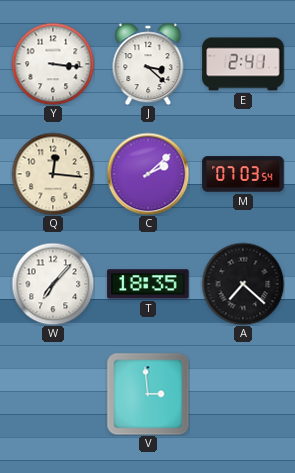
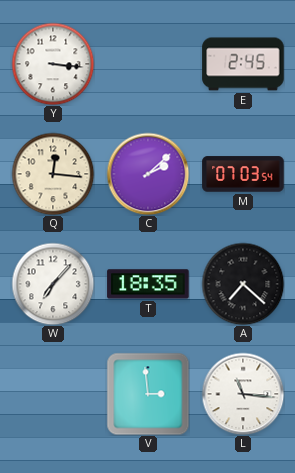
J: 3:22 -> none (148, 64)
E: 2:41 -> 2:45 (243, 64)
L: none -> 11:16 (243, 394)
